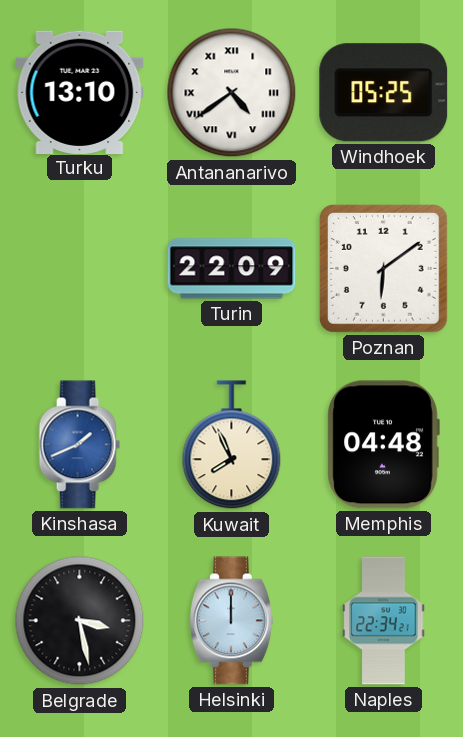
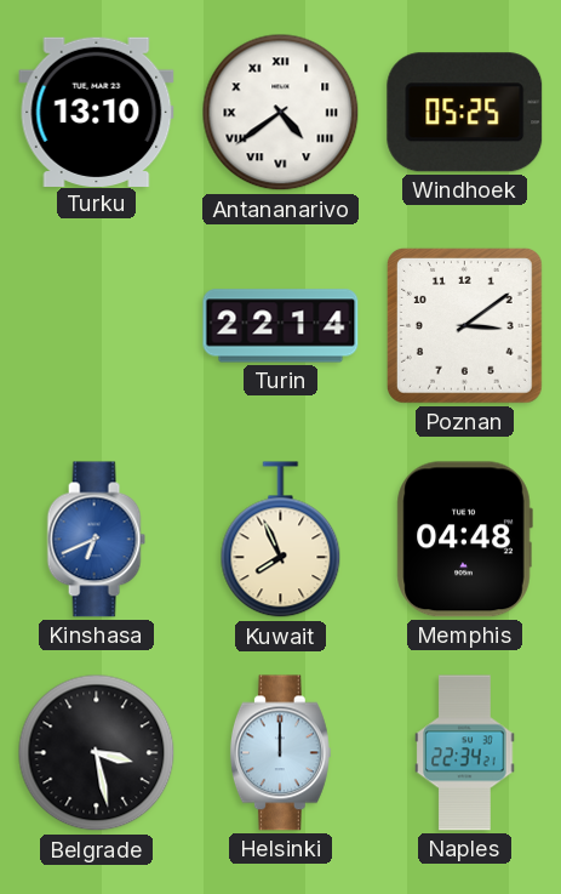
Turin: 22:09 -> 22:14 (281, 326)
Poznan: 6:09 -> 3:09 (464, 325)
Kinshasa: 1:41 -> 6:41 (96, 540)
